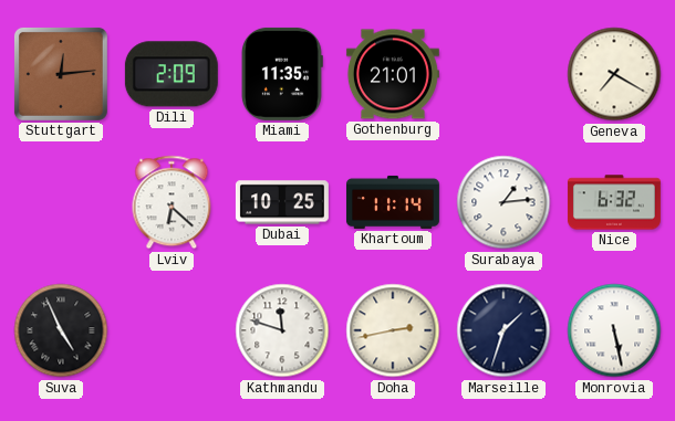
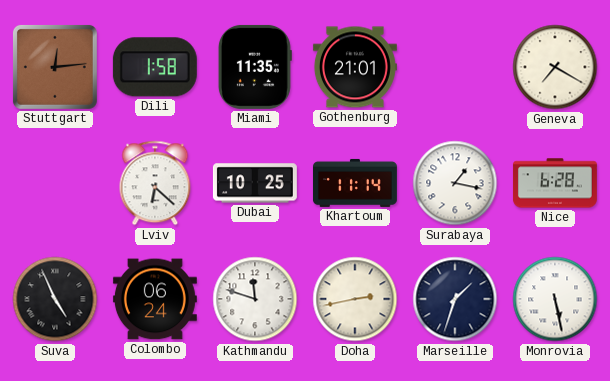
Dili: 2:09 -> 1:58 (155, 67)
Surabaya: 1:14 -> 1:17 (455, 183)
Nice: 6:32 -> 6:28 (555, 183)
Colombo: none -> 06:24 (155, 299)
